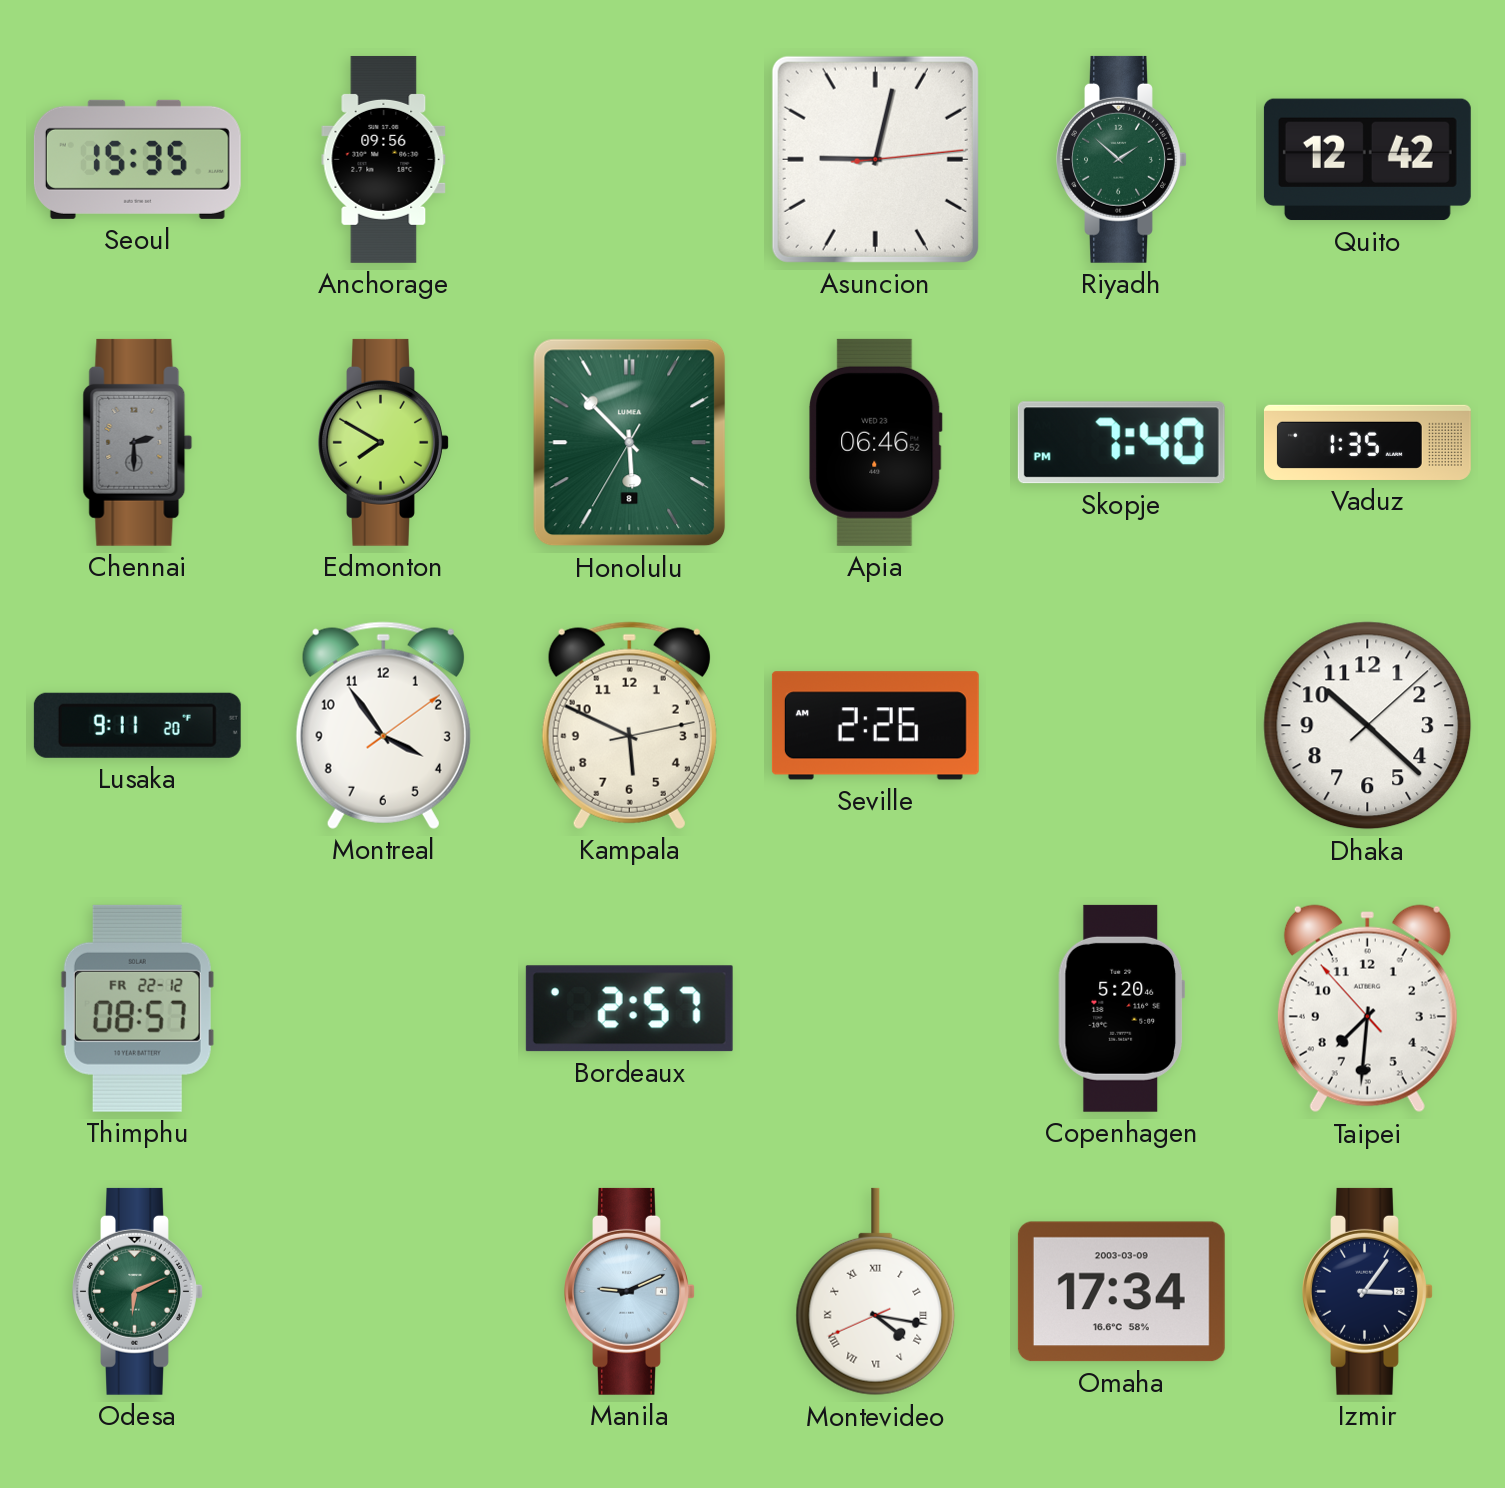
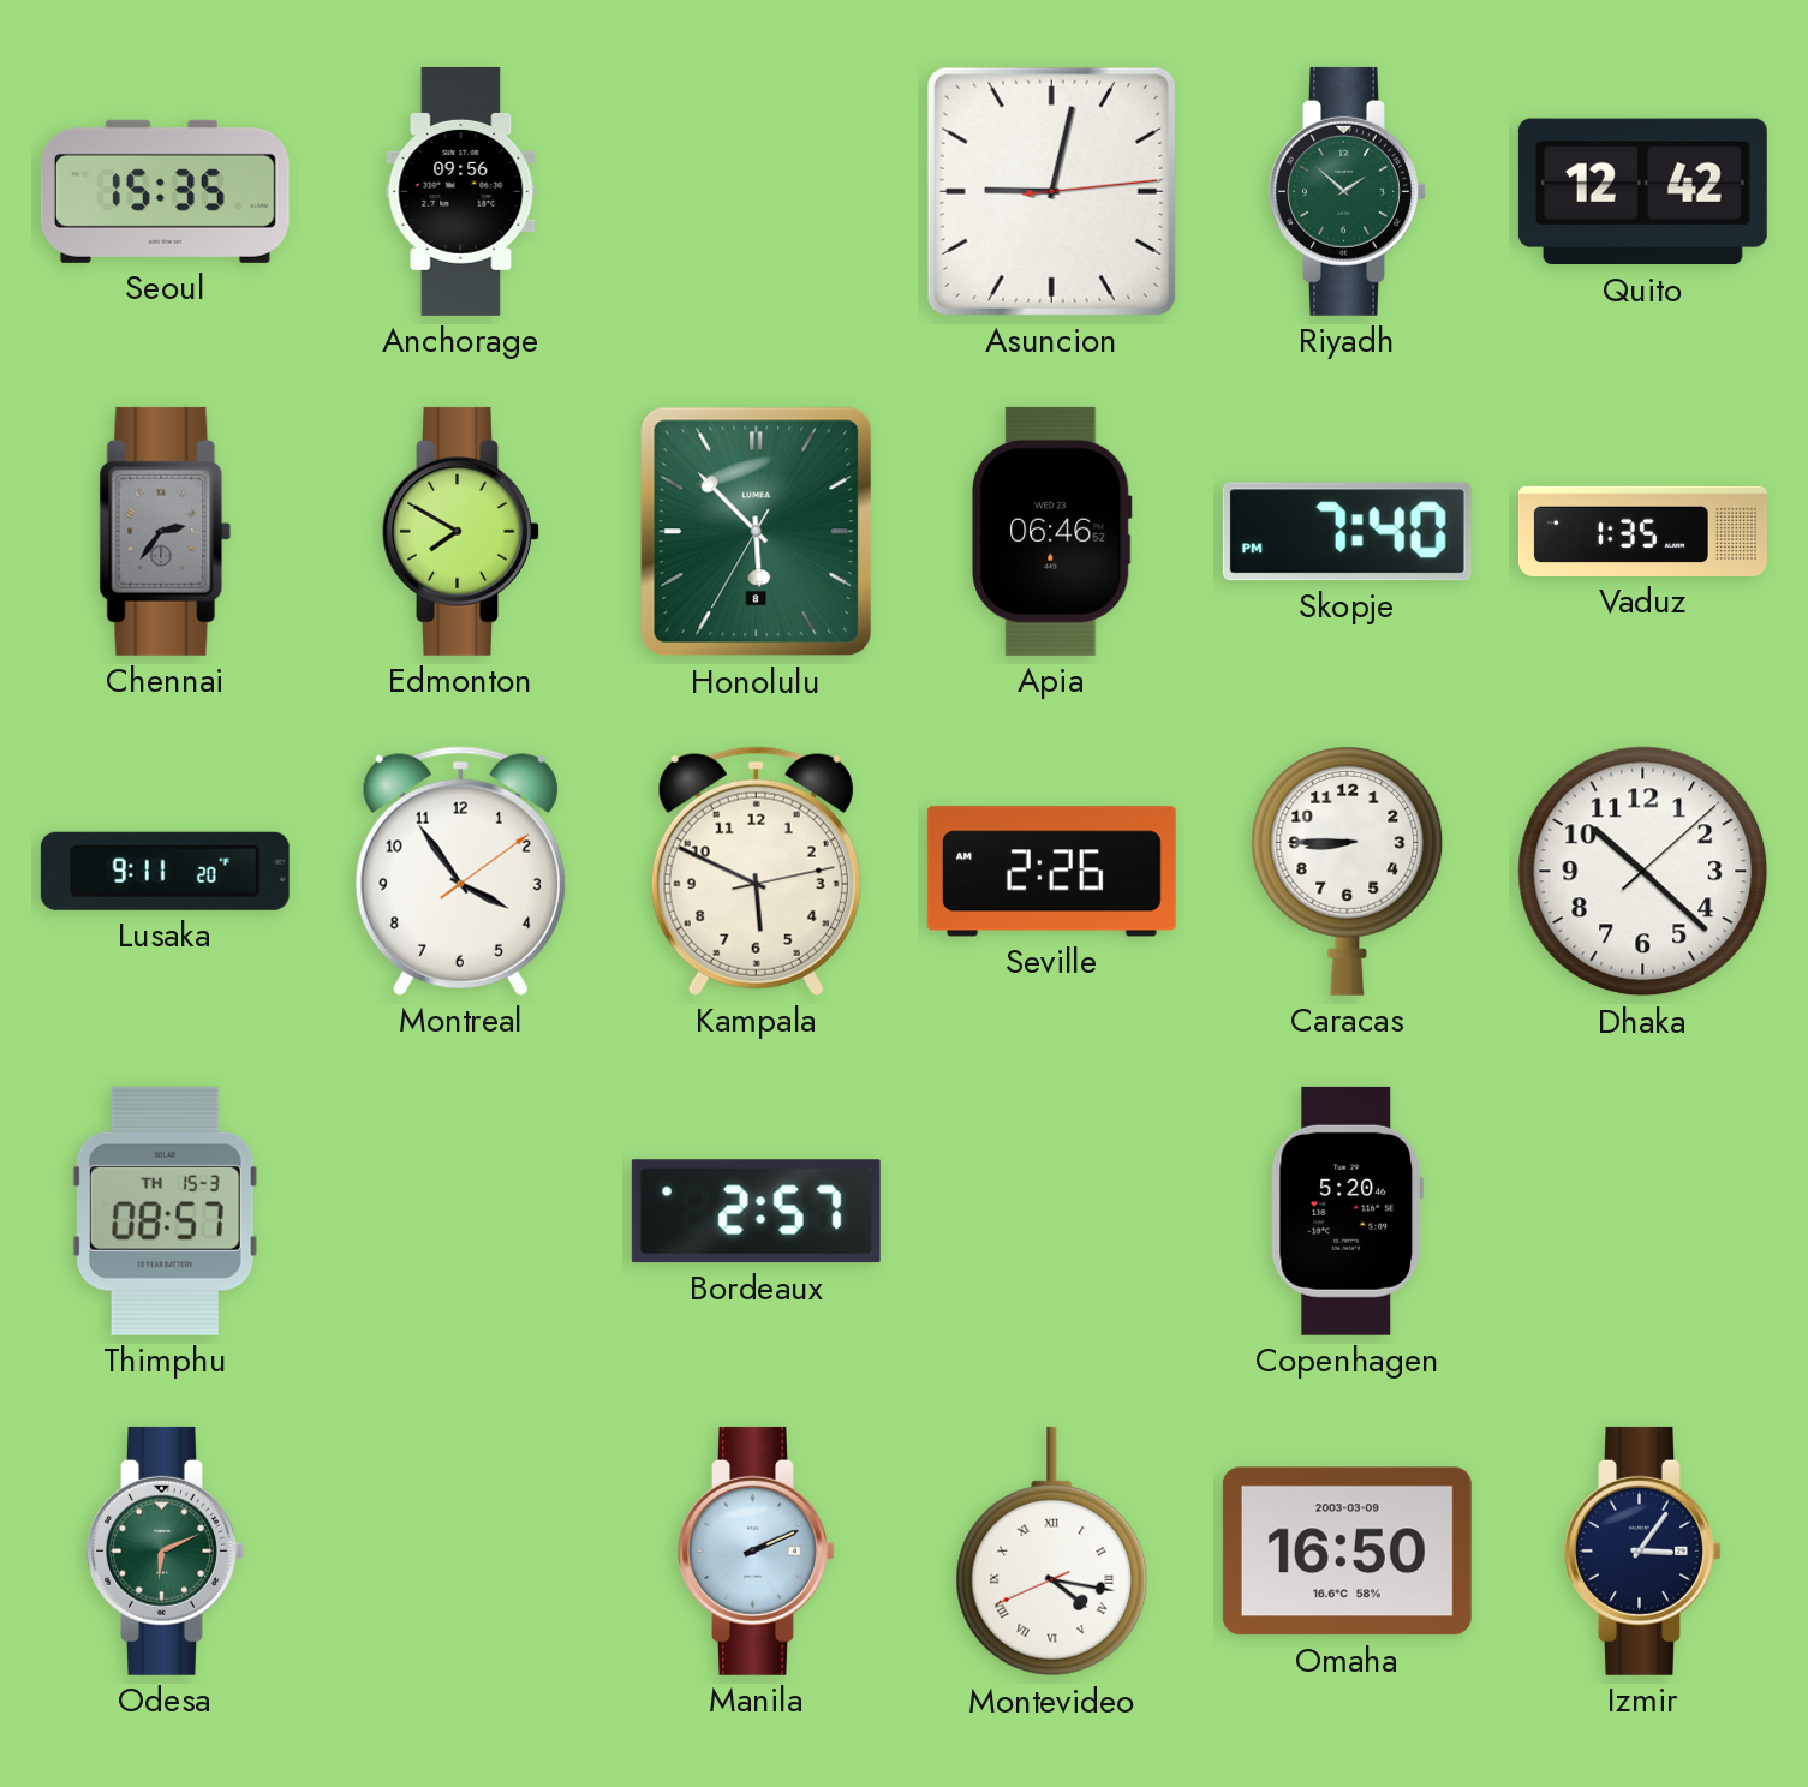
Chennai: 2:30 -> 2:36 (166, 531)
Caracas: none -> 8:45 (1348, 872)
Thimphu date: FR 22-12 -> TH 15-3 (165, 1211)
Taipei: 7:30 -> none (1367, 1009)
Manila: 9:11 -> 2:11 (757, 1550)
Omaha: 17:34 -> 16:50 (1347, 1552)
